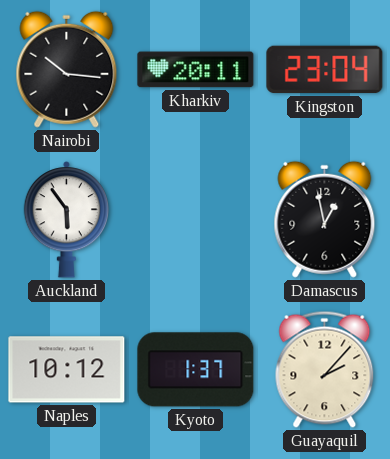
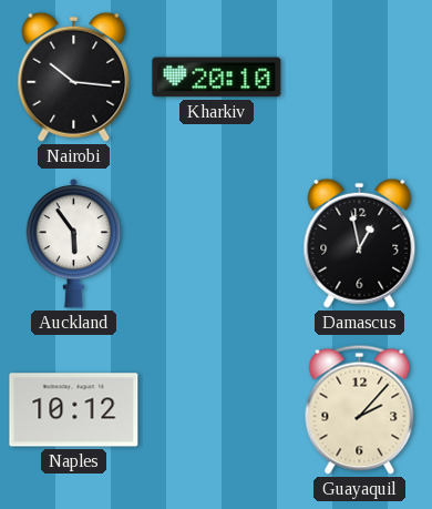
Kharkiv: 20:11 -> 20:10 (217, 78)
Kingston: 23:04 -> none (325, 70)
Kyoto: 1:37 -> none (196, 370)
